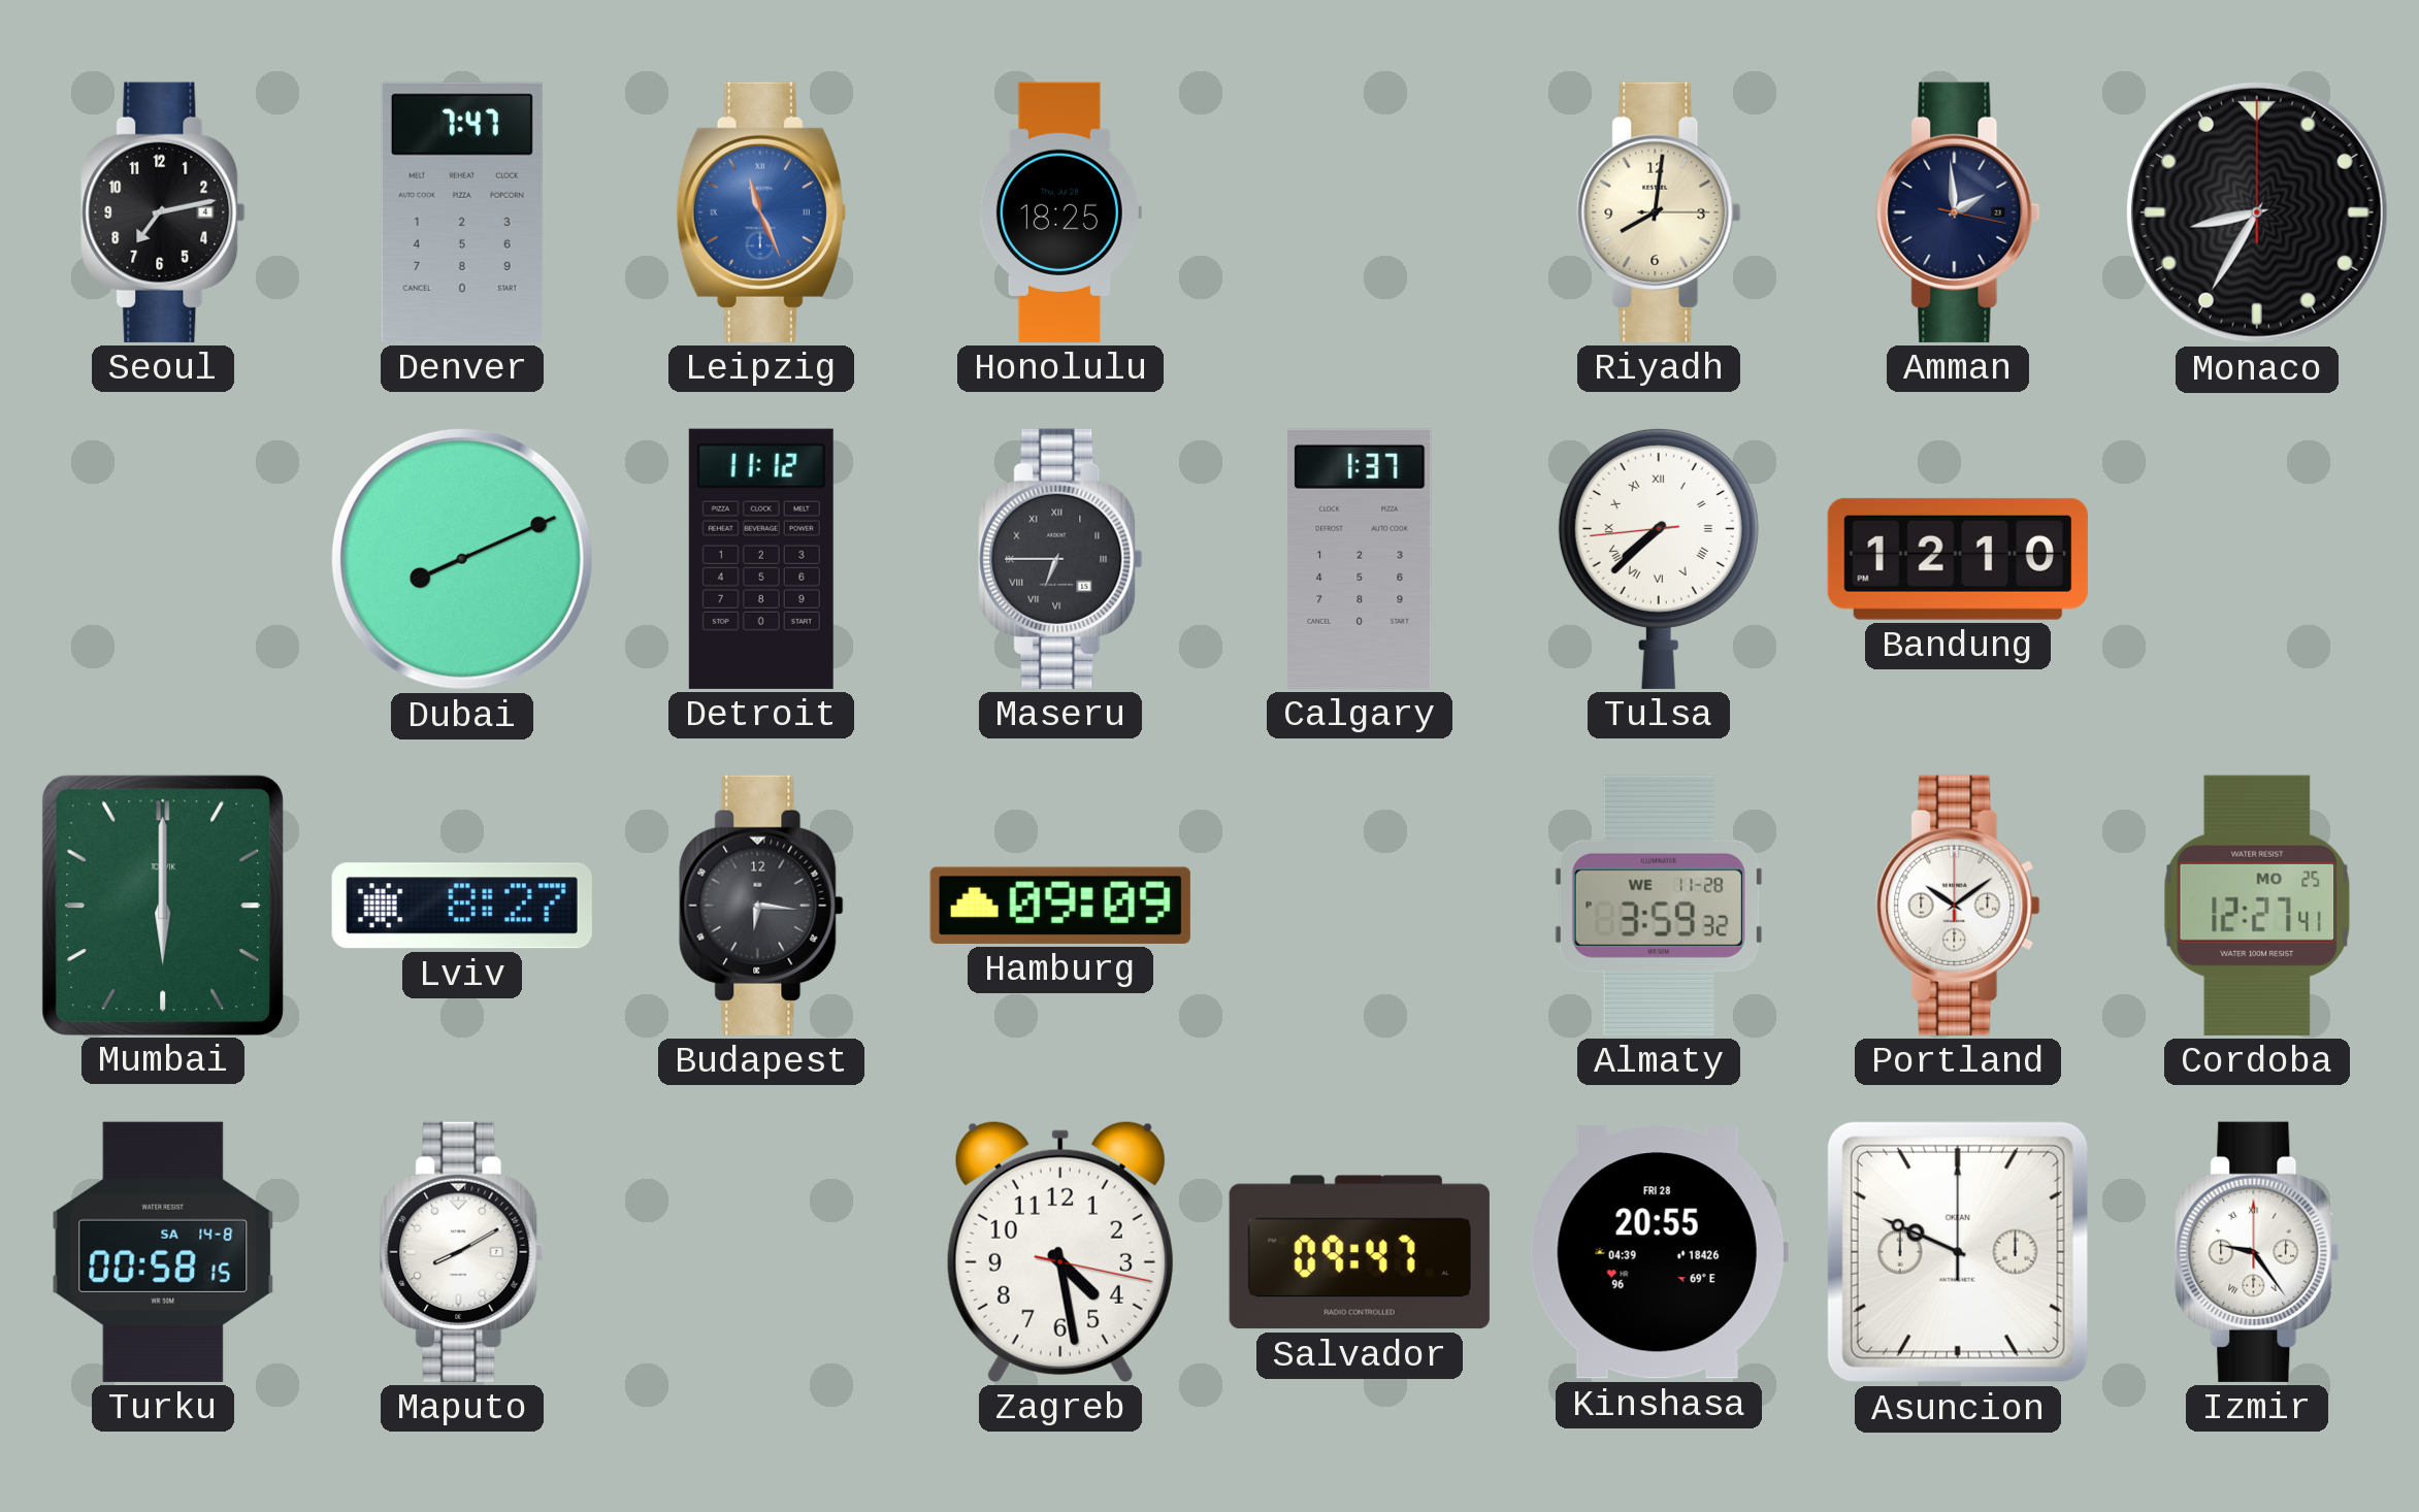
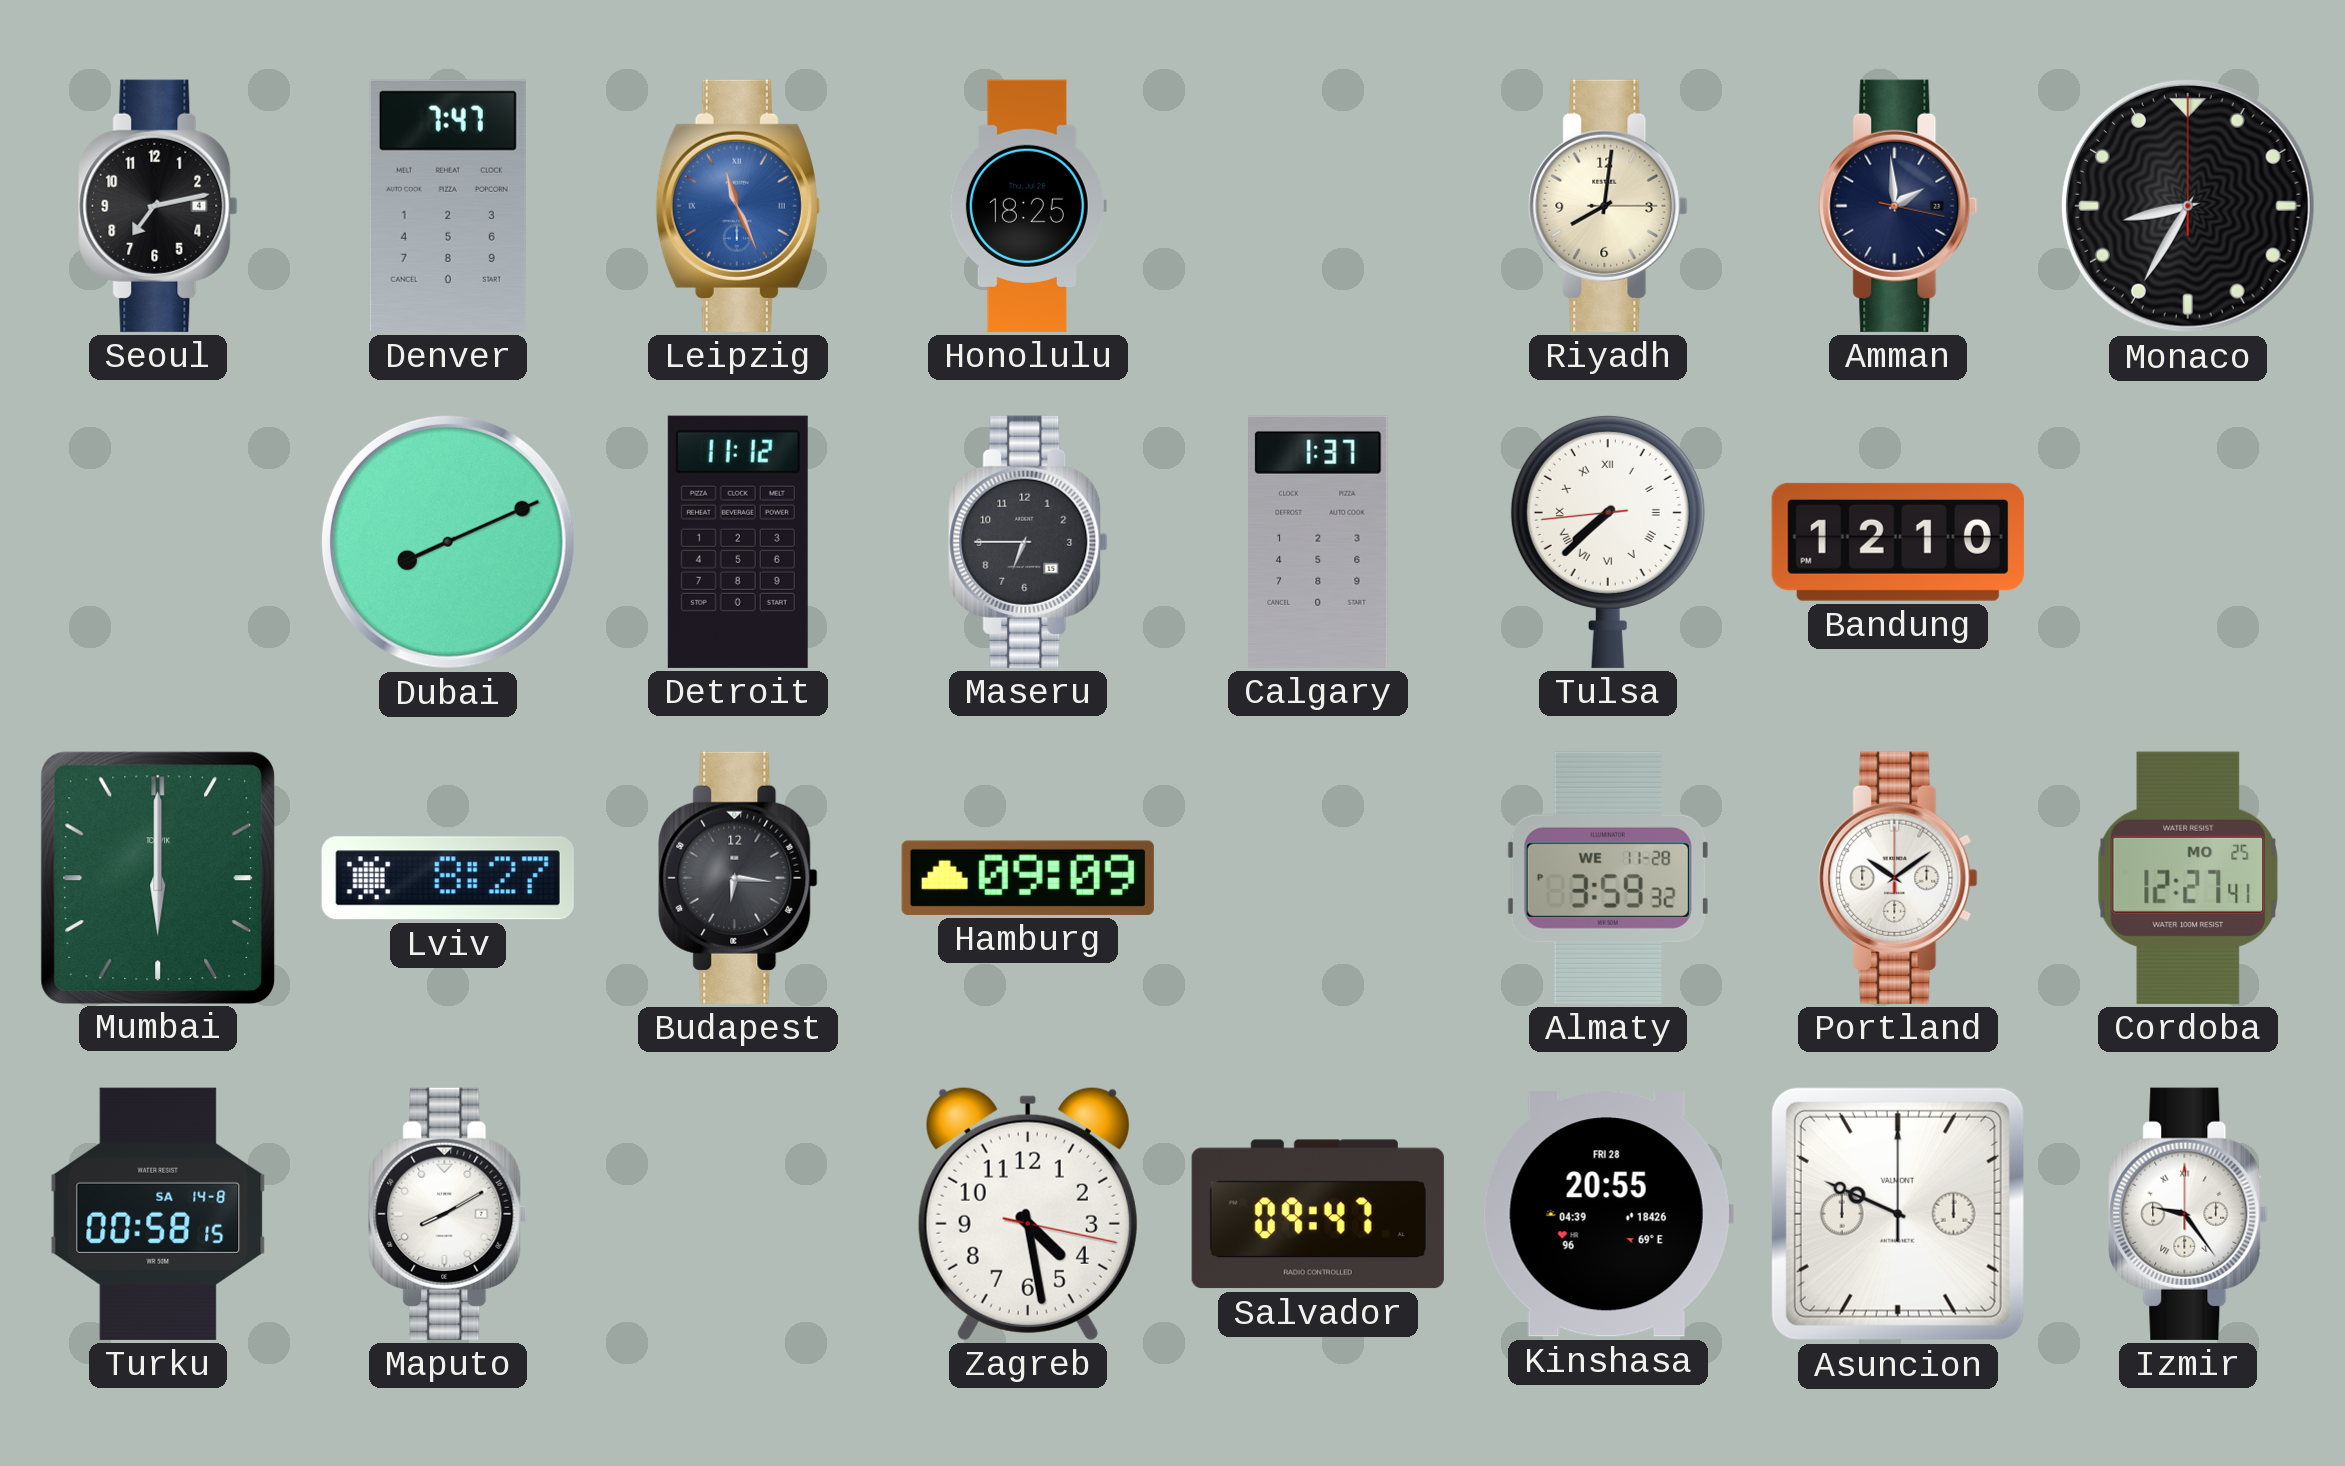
Maseru numerals: Roman -> Arabic (1028, 542)
Asuncion brand: OKEAN -> VALMONT (1898, 1214)
